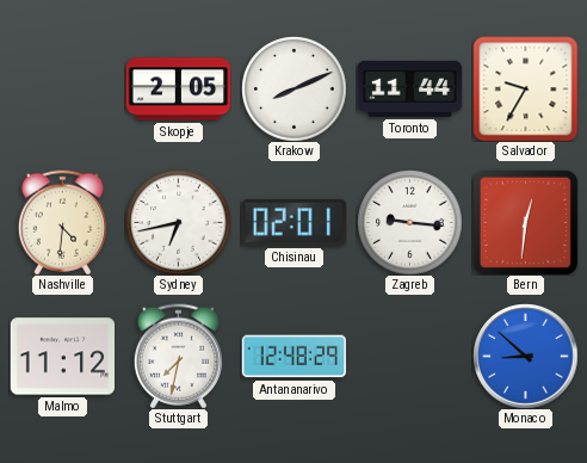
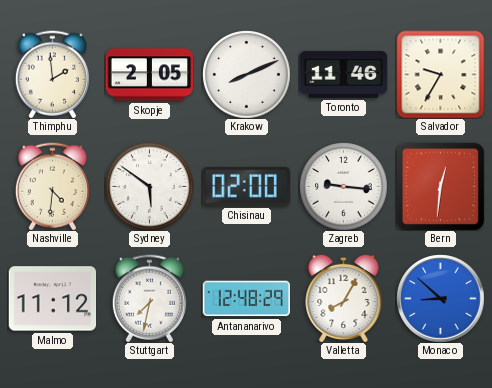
Thimphu: none -> 1:59 (52, 74)
Toronto: 11:44 -> 11:46 (343, 74)
Sydney: 6:43 -> 5:51 (149, 186)
Chisinau: 02:01 -> 02:00 (246, 186)
Valletta: none -> 8:05 (344, 298)
